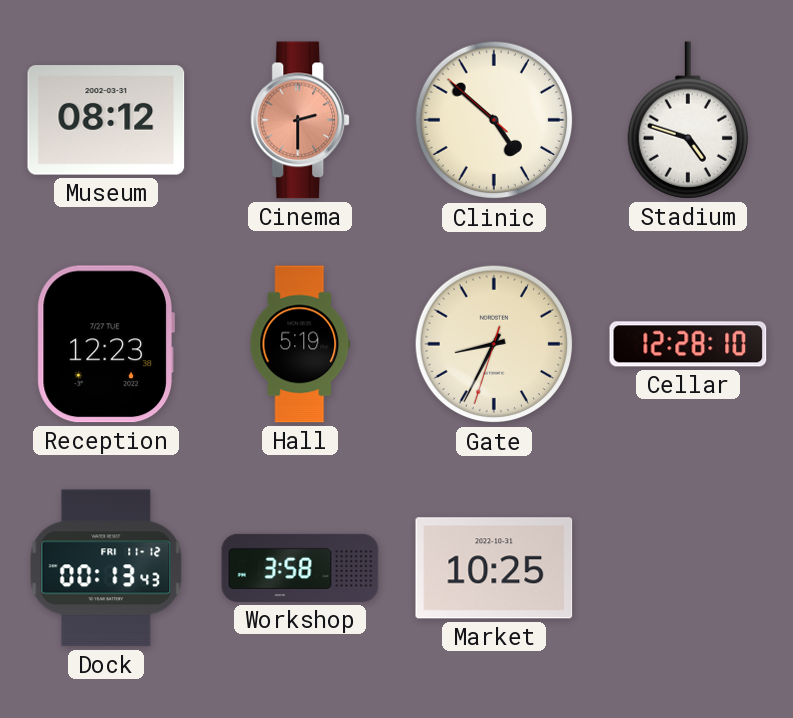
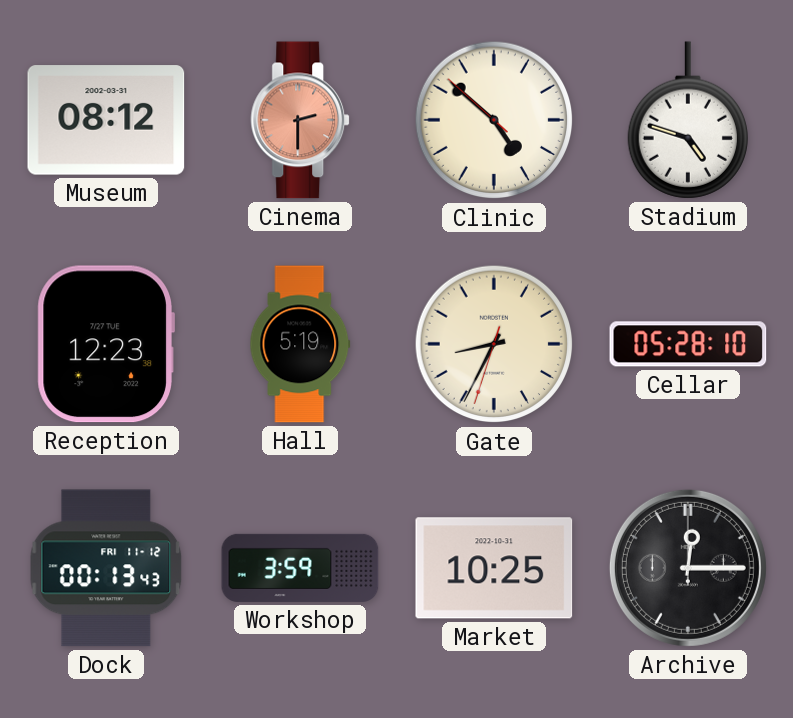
Cellar: 12:28 -> 05:28 (688, 344)
Workshop: 3:58 -> 3:59 (300, 568)
Archive: none -> 12:15 (688, 568)
